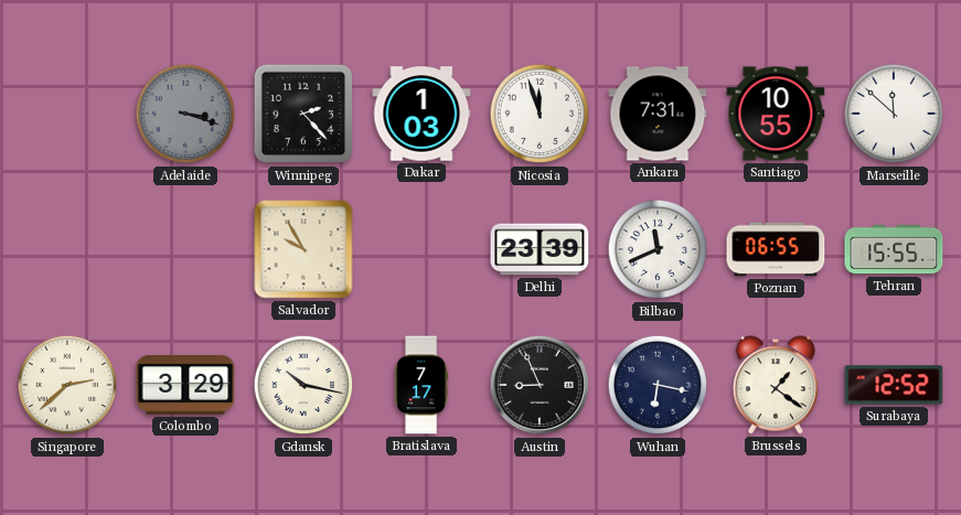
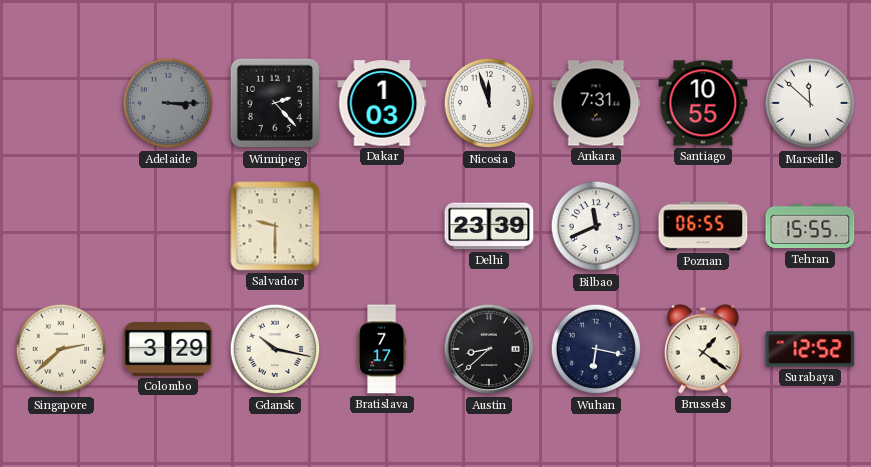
Adelaide: 3:18 -> 3:15 (168, 103)
Salvador: 9:55 -> 9:30 (275, 226)
Austin: 8:56 -> 8:38 (489, 349)
